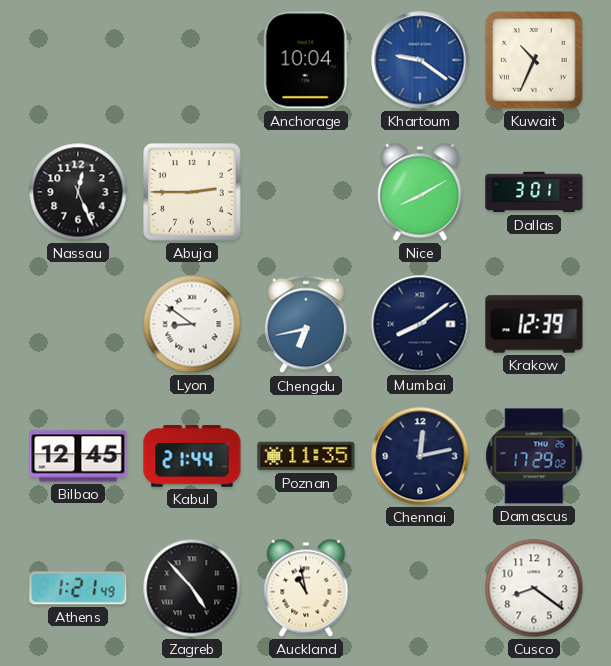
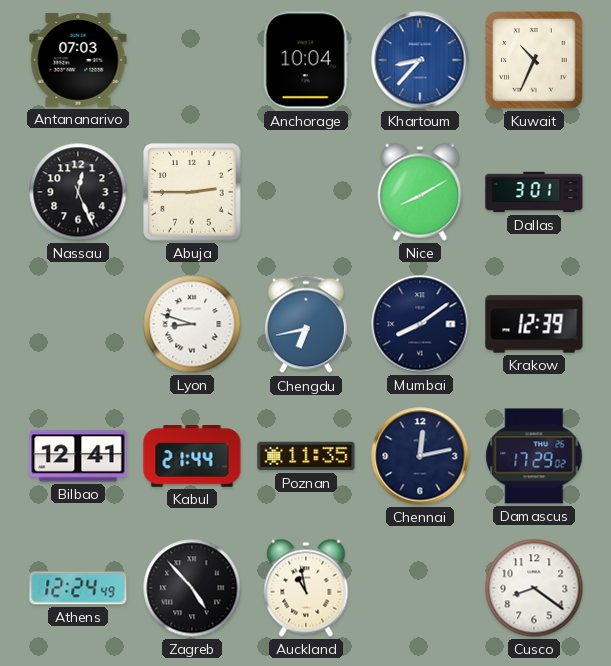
Antananarivo: none -> 07:03 (78, 60)
Khartoum: 9:21 -> 8:37 (420, 60)
Lyon: 8:51 -> 8:48 (192, 324)
Bilbao: 12:45 -> 12:41 (78, 456)
Athens: 1:21 -> 12:24 (78, 588)
